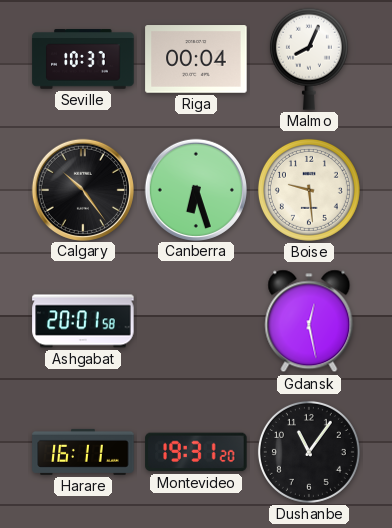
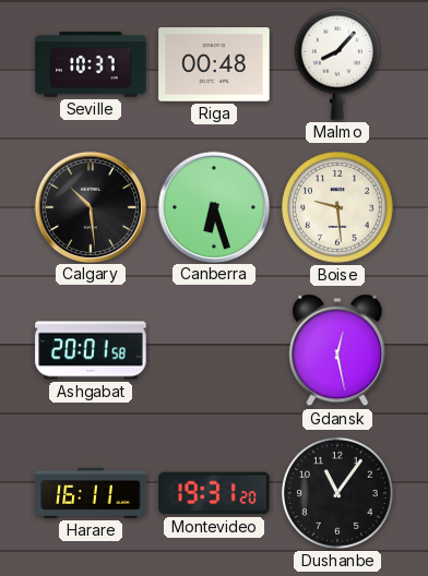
Riga: 00:04 -> 00:48 (214, 64)
Malmo: 8:04 -> 8:07 (337, 64)
Calgary: 10:24 -> 10:29 (90, 206)
